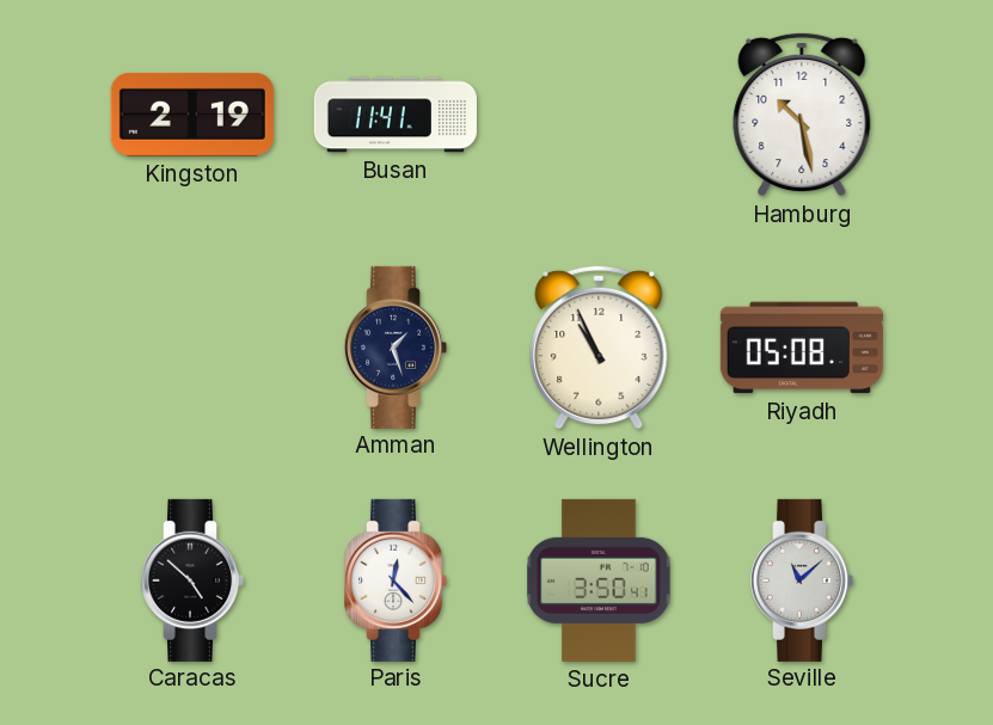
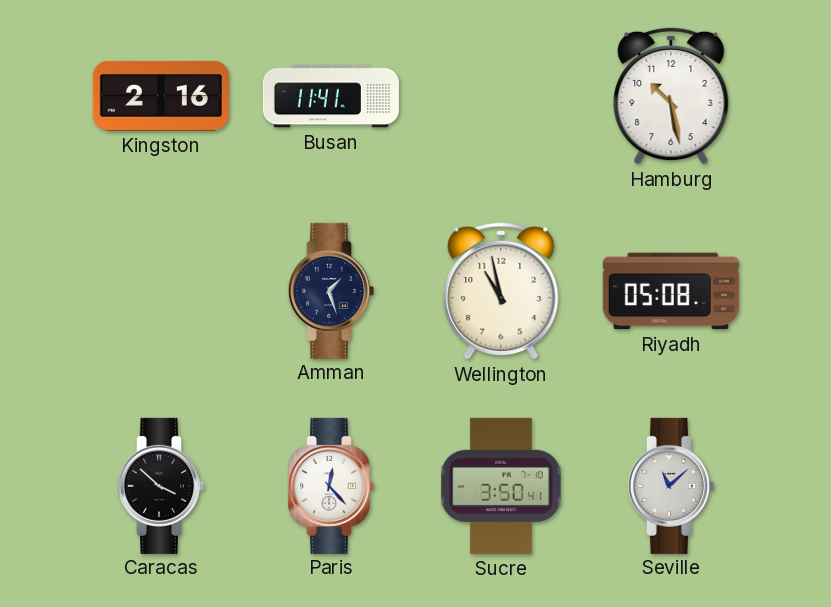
Kingston: 2:19 -> 2:16 (161, 96)
Wellington: 10:56 -> 10:58 (501, 291)
Caracas: 4:52 -> 3:52 (162, 486)
